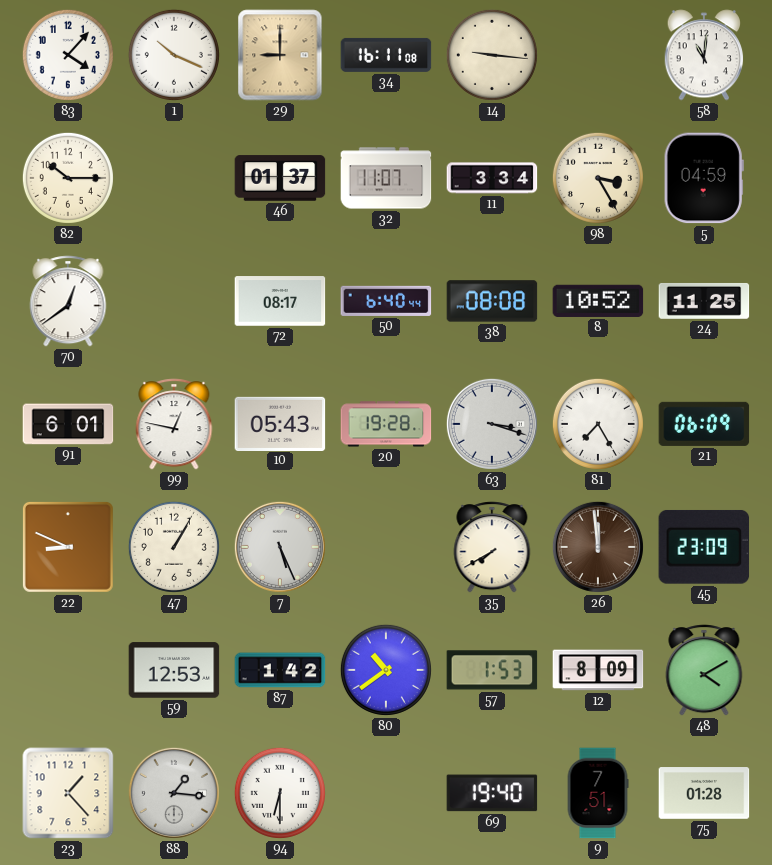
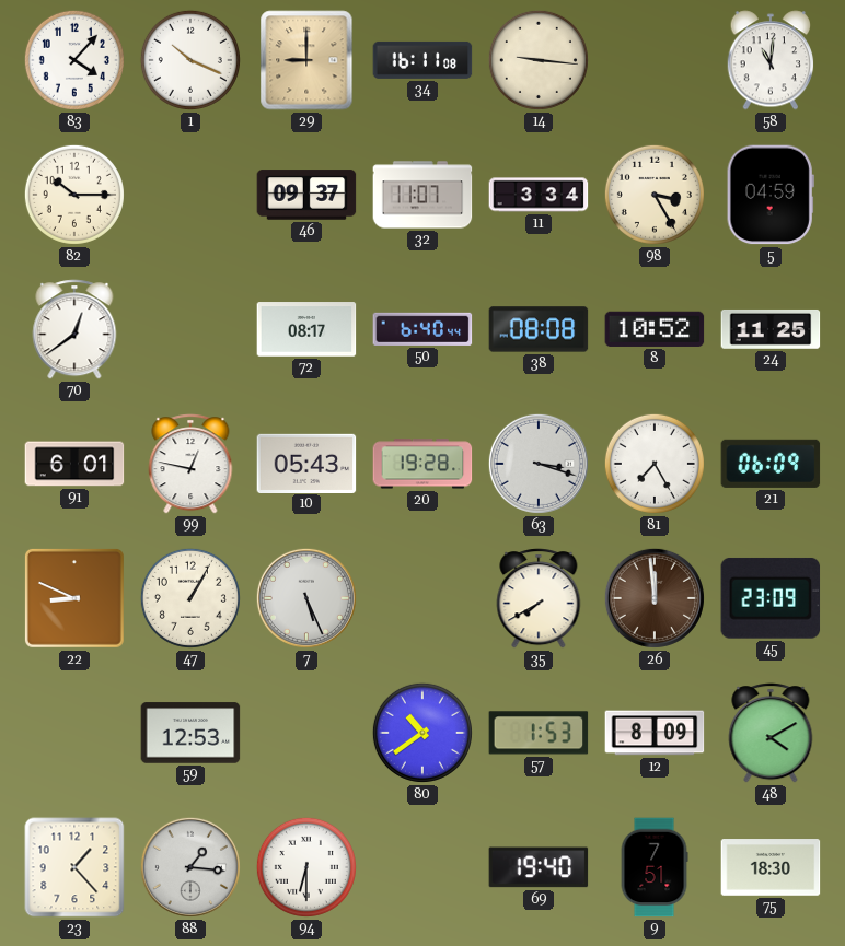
46: 01:37 -> 09:37 (306, 195)
87: 1:42 -> none (280, 670)
75: 01:28 -> 18:30 (771, 867)
